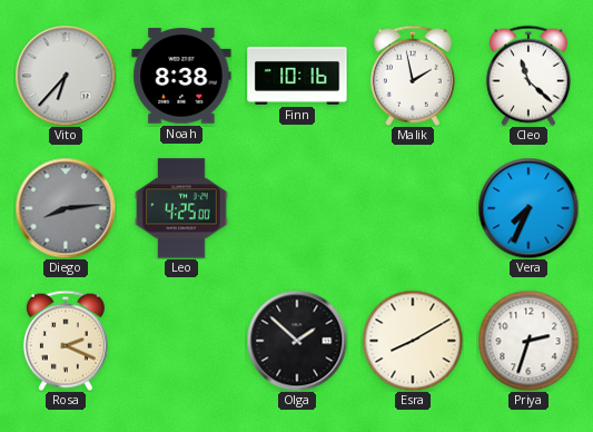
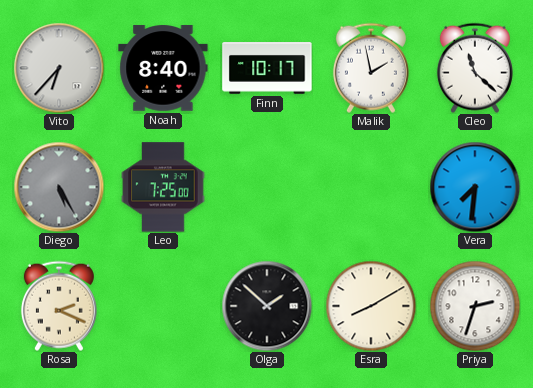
Noah: 8:38 -> 8:40 (163, 68)
Finn: 10:16 -> 10:17 (267, 68)
Diego: 8:14 -> 5:25 (59, 187)
Leo: 4:25 -> 7:25 (163, 187)
Vera: 7:34 -> 7:31 (475, 187)
